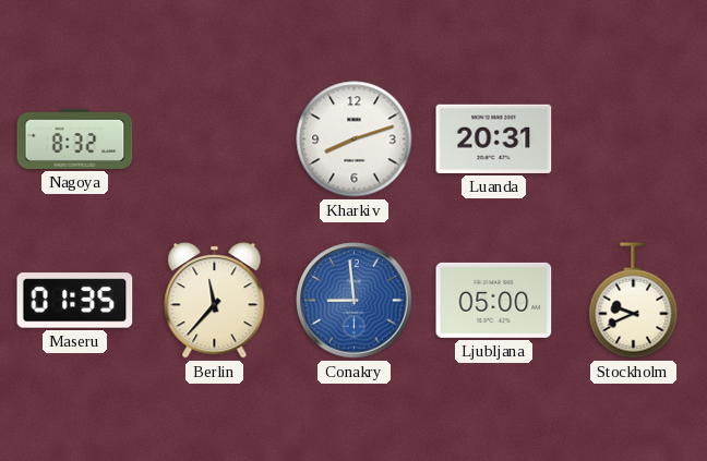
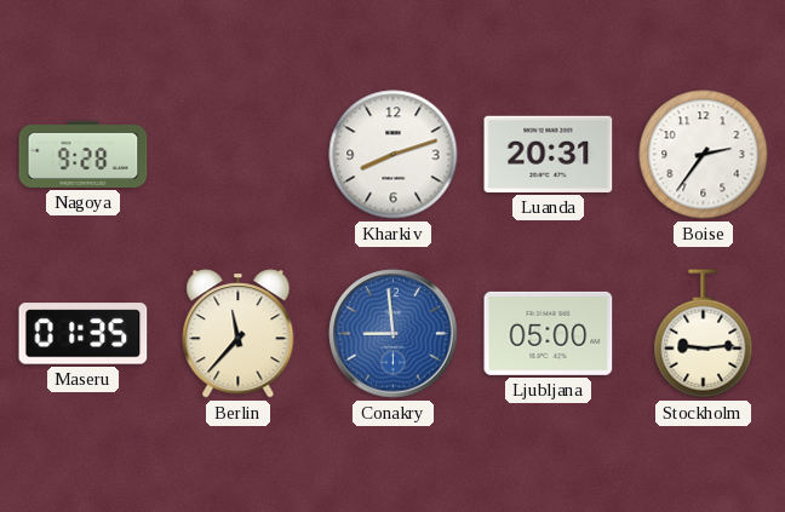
Nagoya: 8:32 -> 9:28 (84, 154)
Boise: none -> 2:36 (704, 155)
Stockholm: 9:41 -> 9:14 (704, 334)
